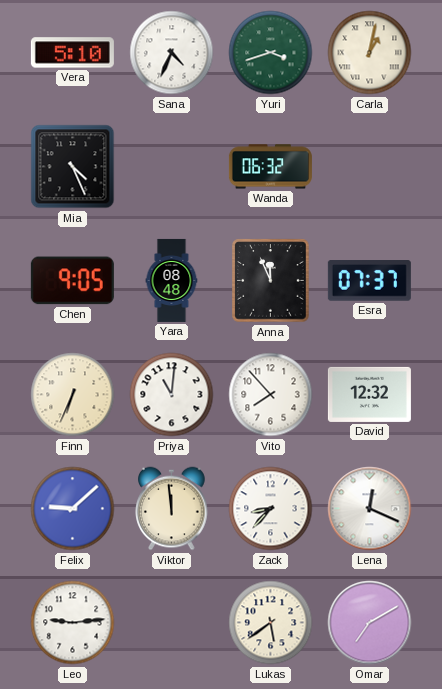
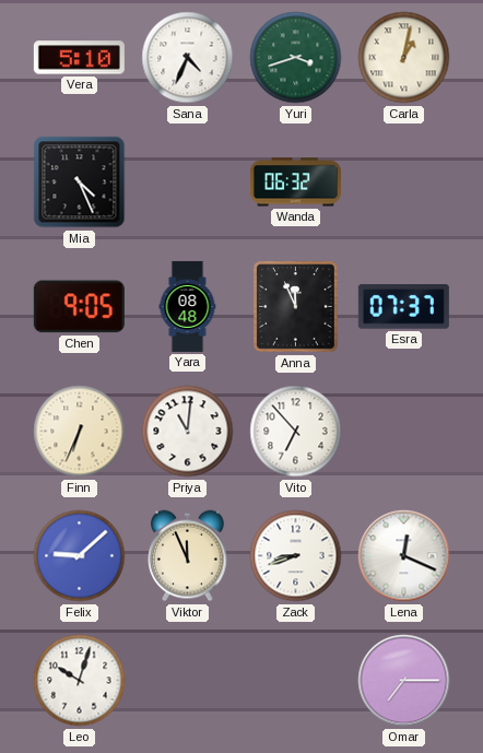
Vito: 7:53 -> 6:53 (296, 432)
David: 12:32 -> none (369, 394)
Viktor: 11:59 -> 11:56 (188, 556)
Zack: 8:37 -> 8:42 (296, 556)
Leo: 9:14 -> 10:03 (80, 681)
Lukas: 5:39 -> none (271, 623)
Omar: 7:10 -> 7:15 (404, 681)
